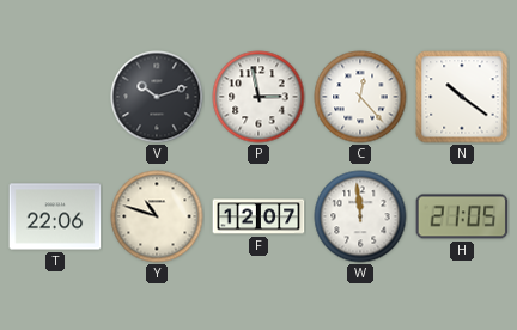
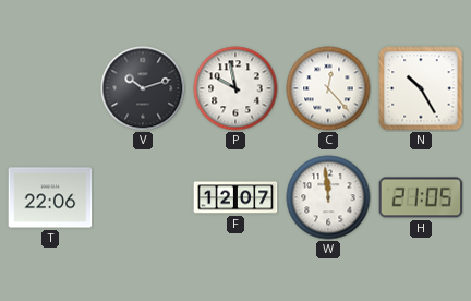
P: 2:58 -> 9:58 (235, 88)
N: 10:21 -> 10:25 (421, 88)
Y: 10:48 -> none (157, 216)
